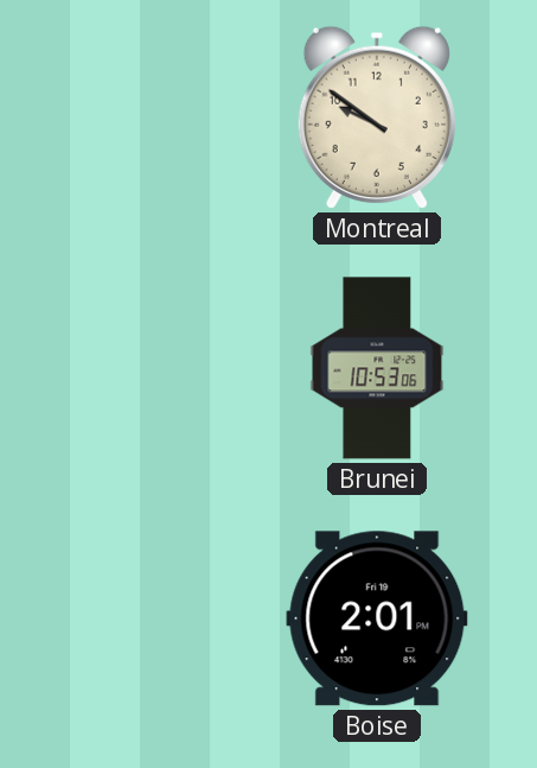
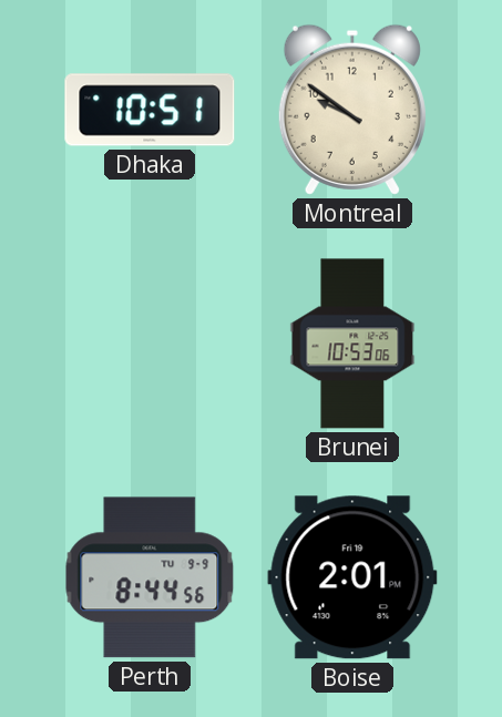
Dhaka: none -> 10:51 (150, 110)
Perth: none -> 8:44 (150, 577)
